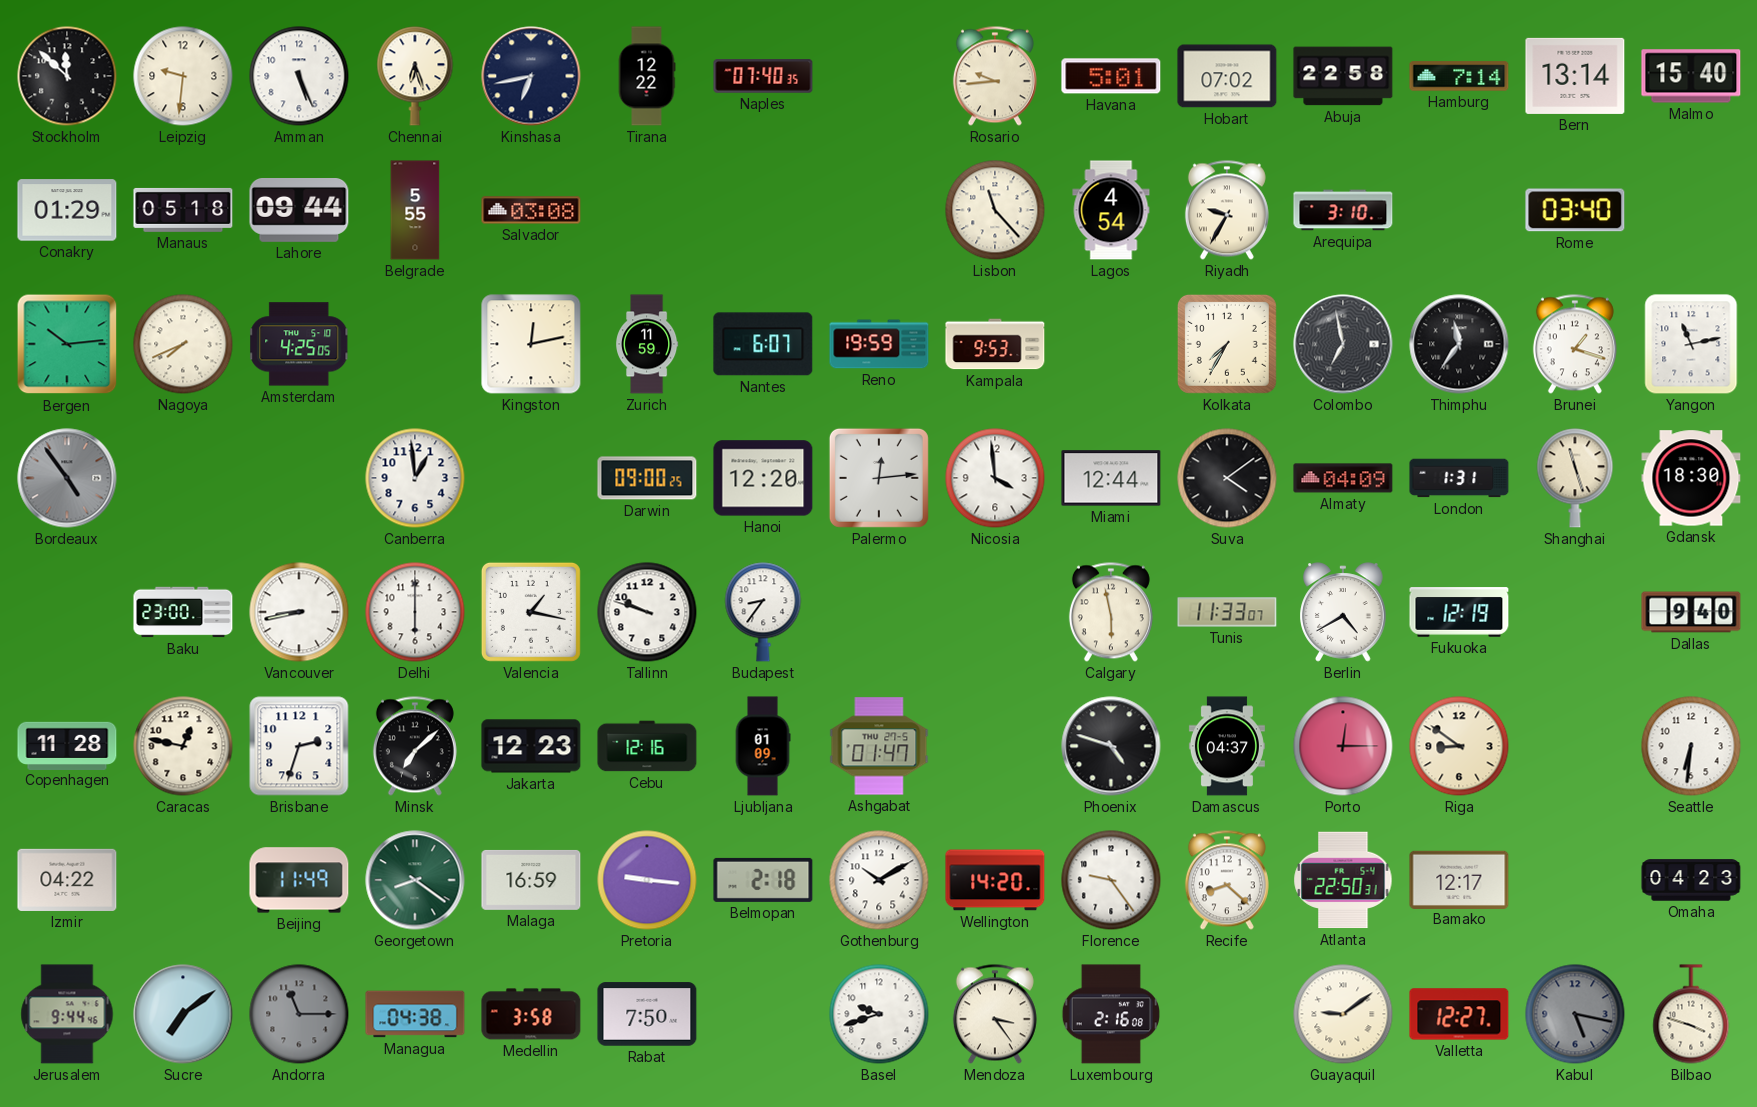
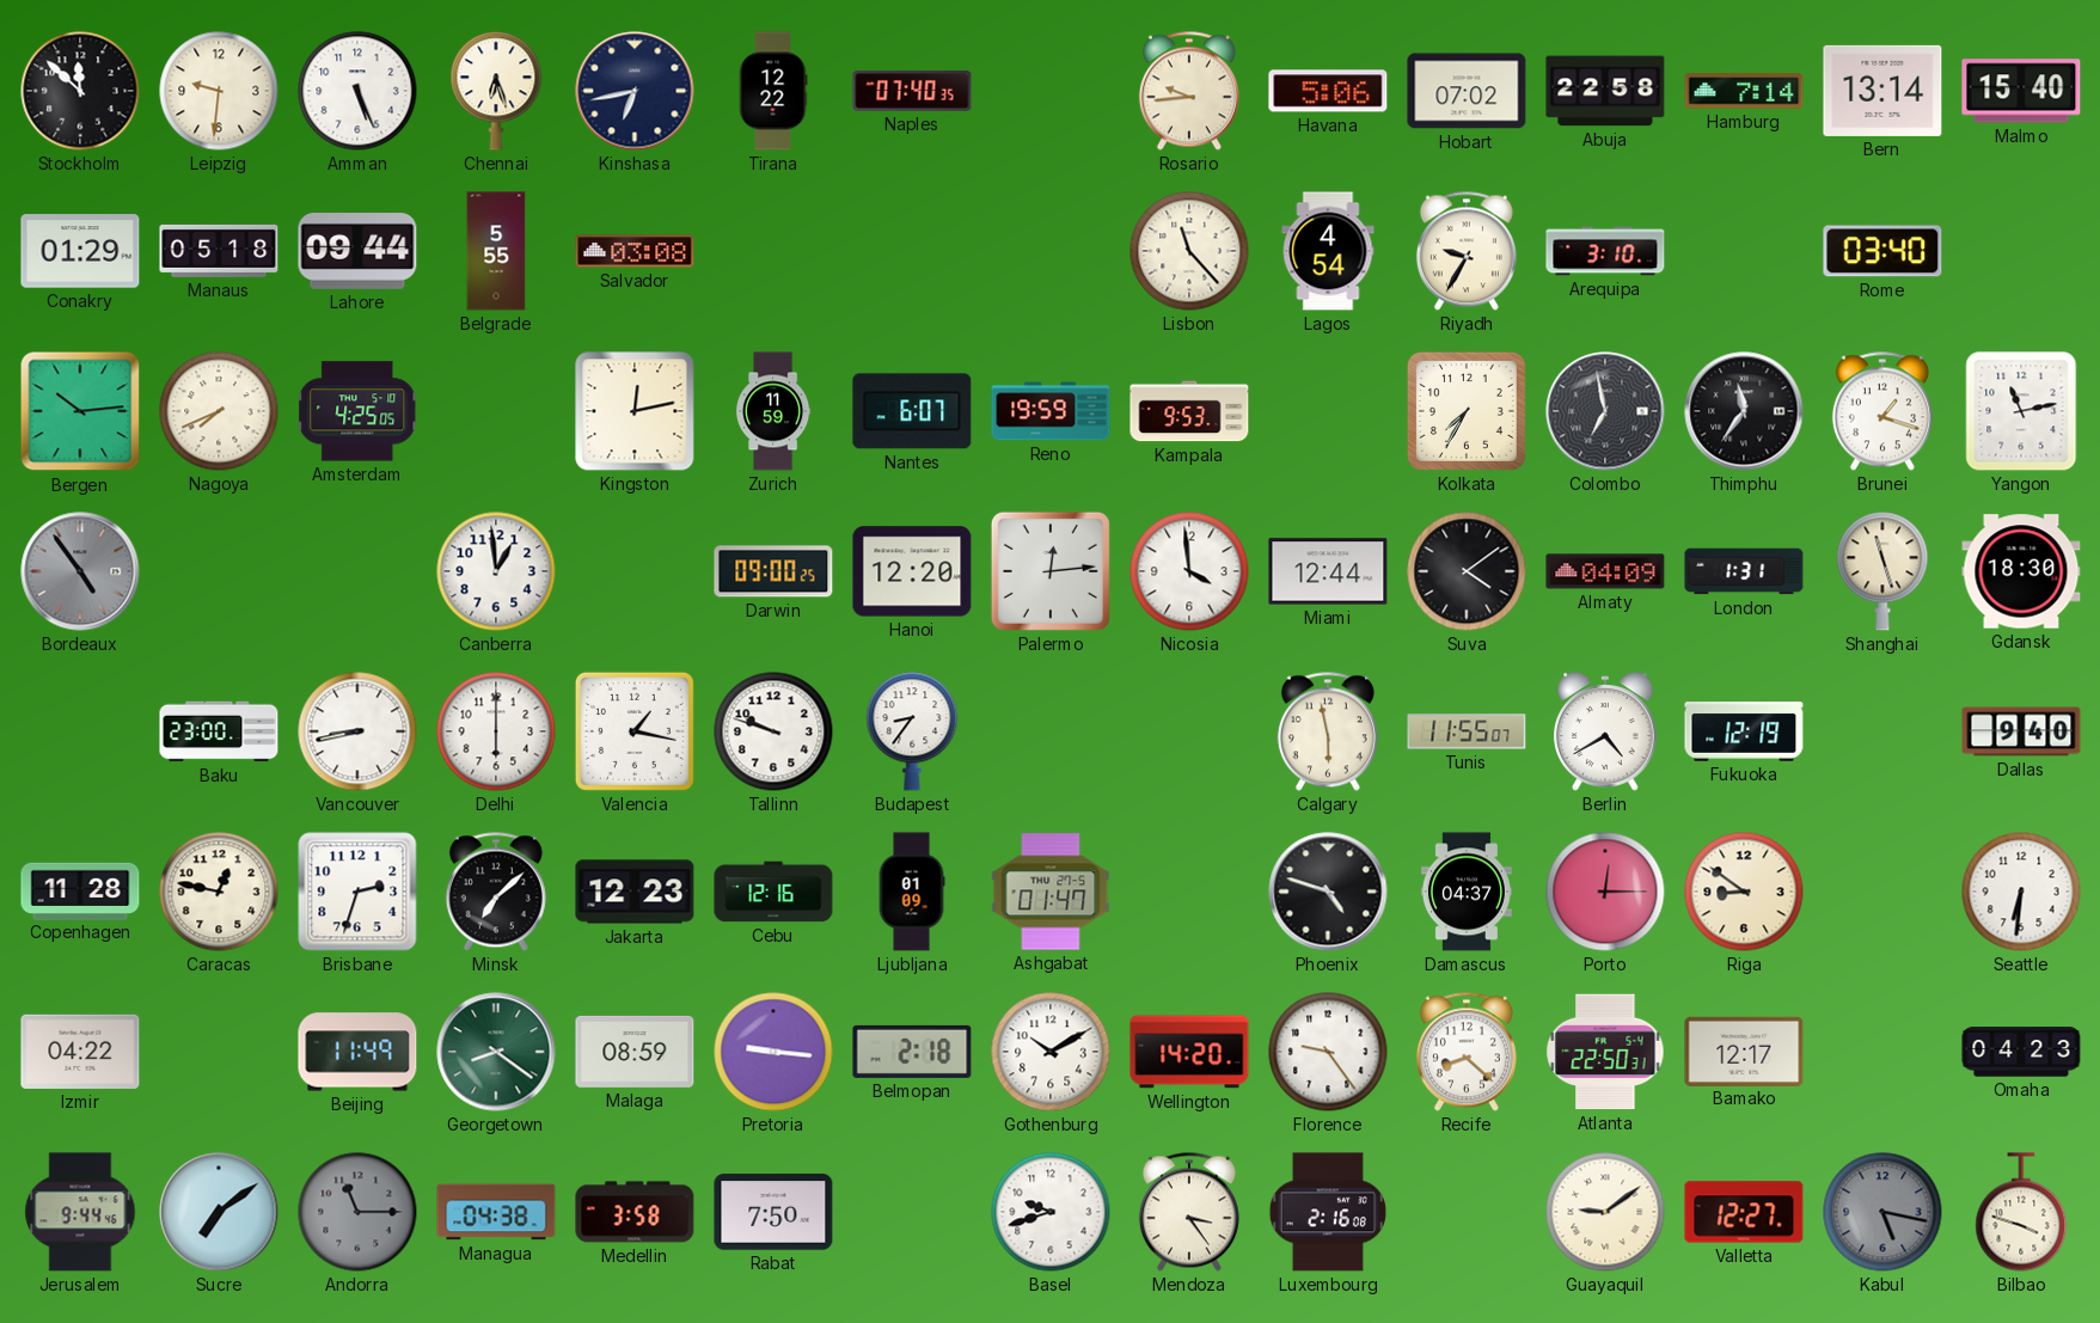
Havana: 5:01 -> 5:06 (1328, 91)
Tunis: 11:33 -> 11:55 (1467, 731)
Malaga: 16:59 -> 08:59 (635, 1052)
